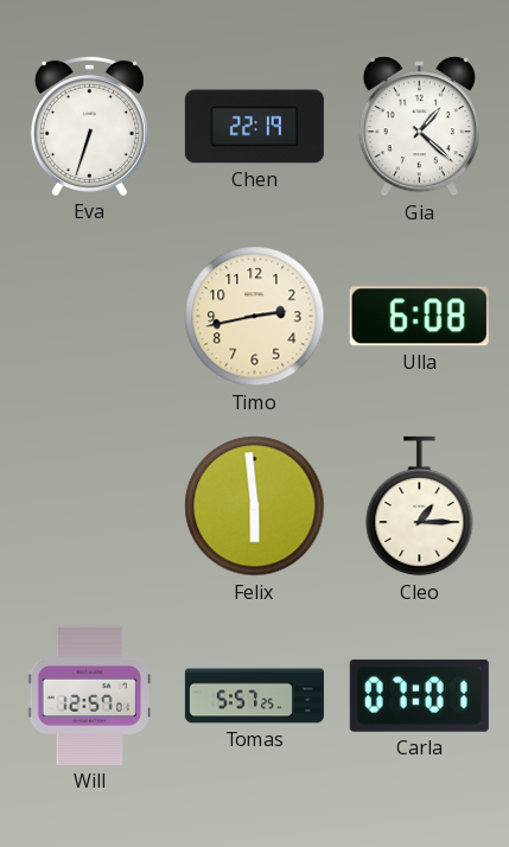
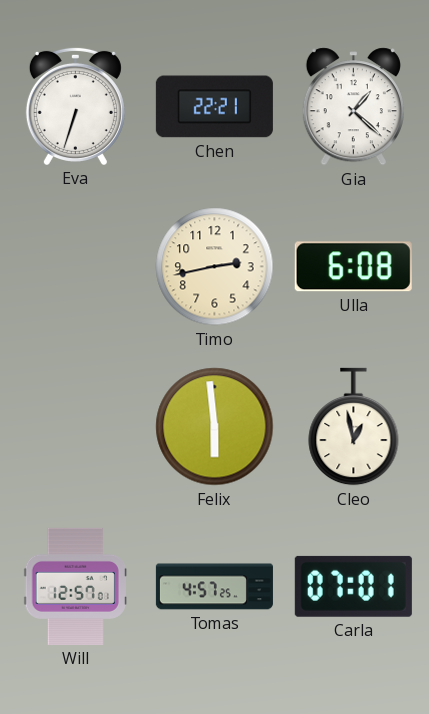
Chen: 22:19 -> 22:21 (214, 107)
Cleo: 1:15 -> 12:58 (354, 427)
Tomas: 5:57 -> 4:57 (214, 587)
